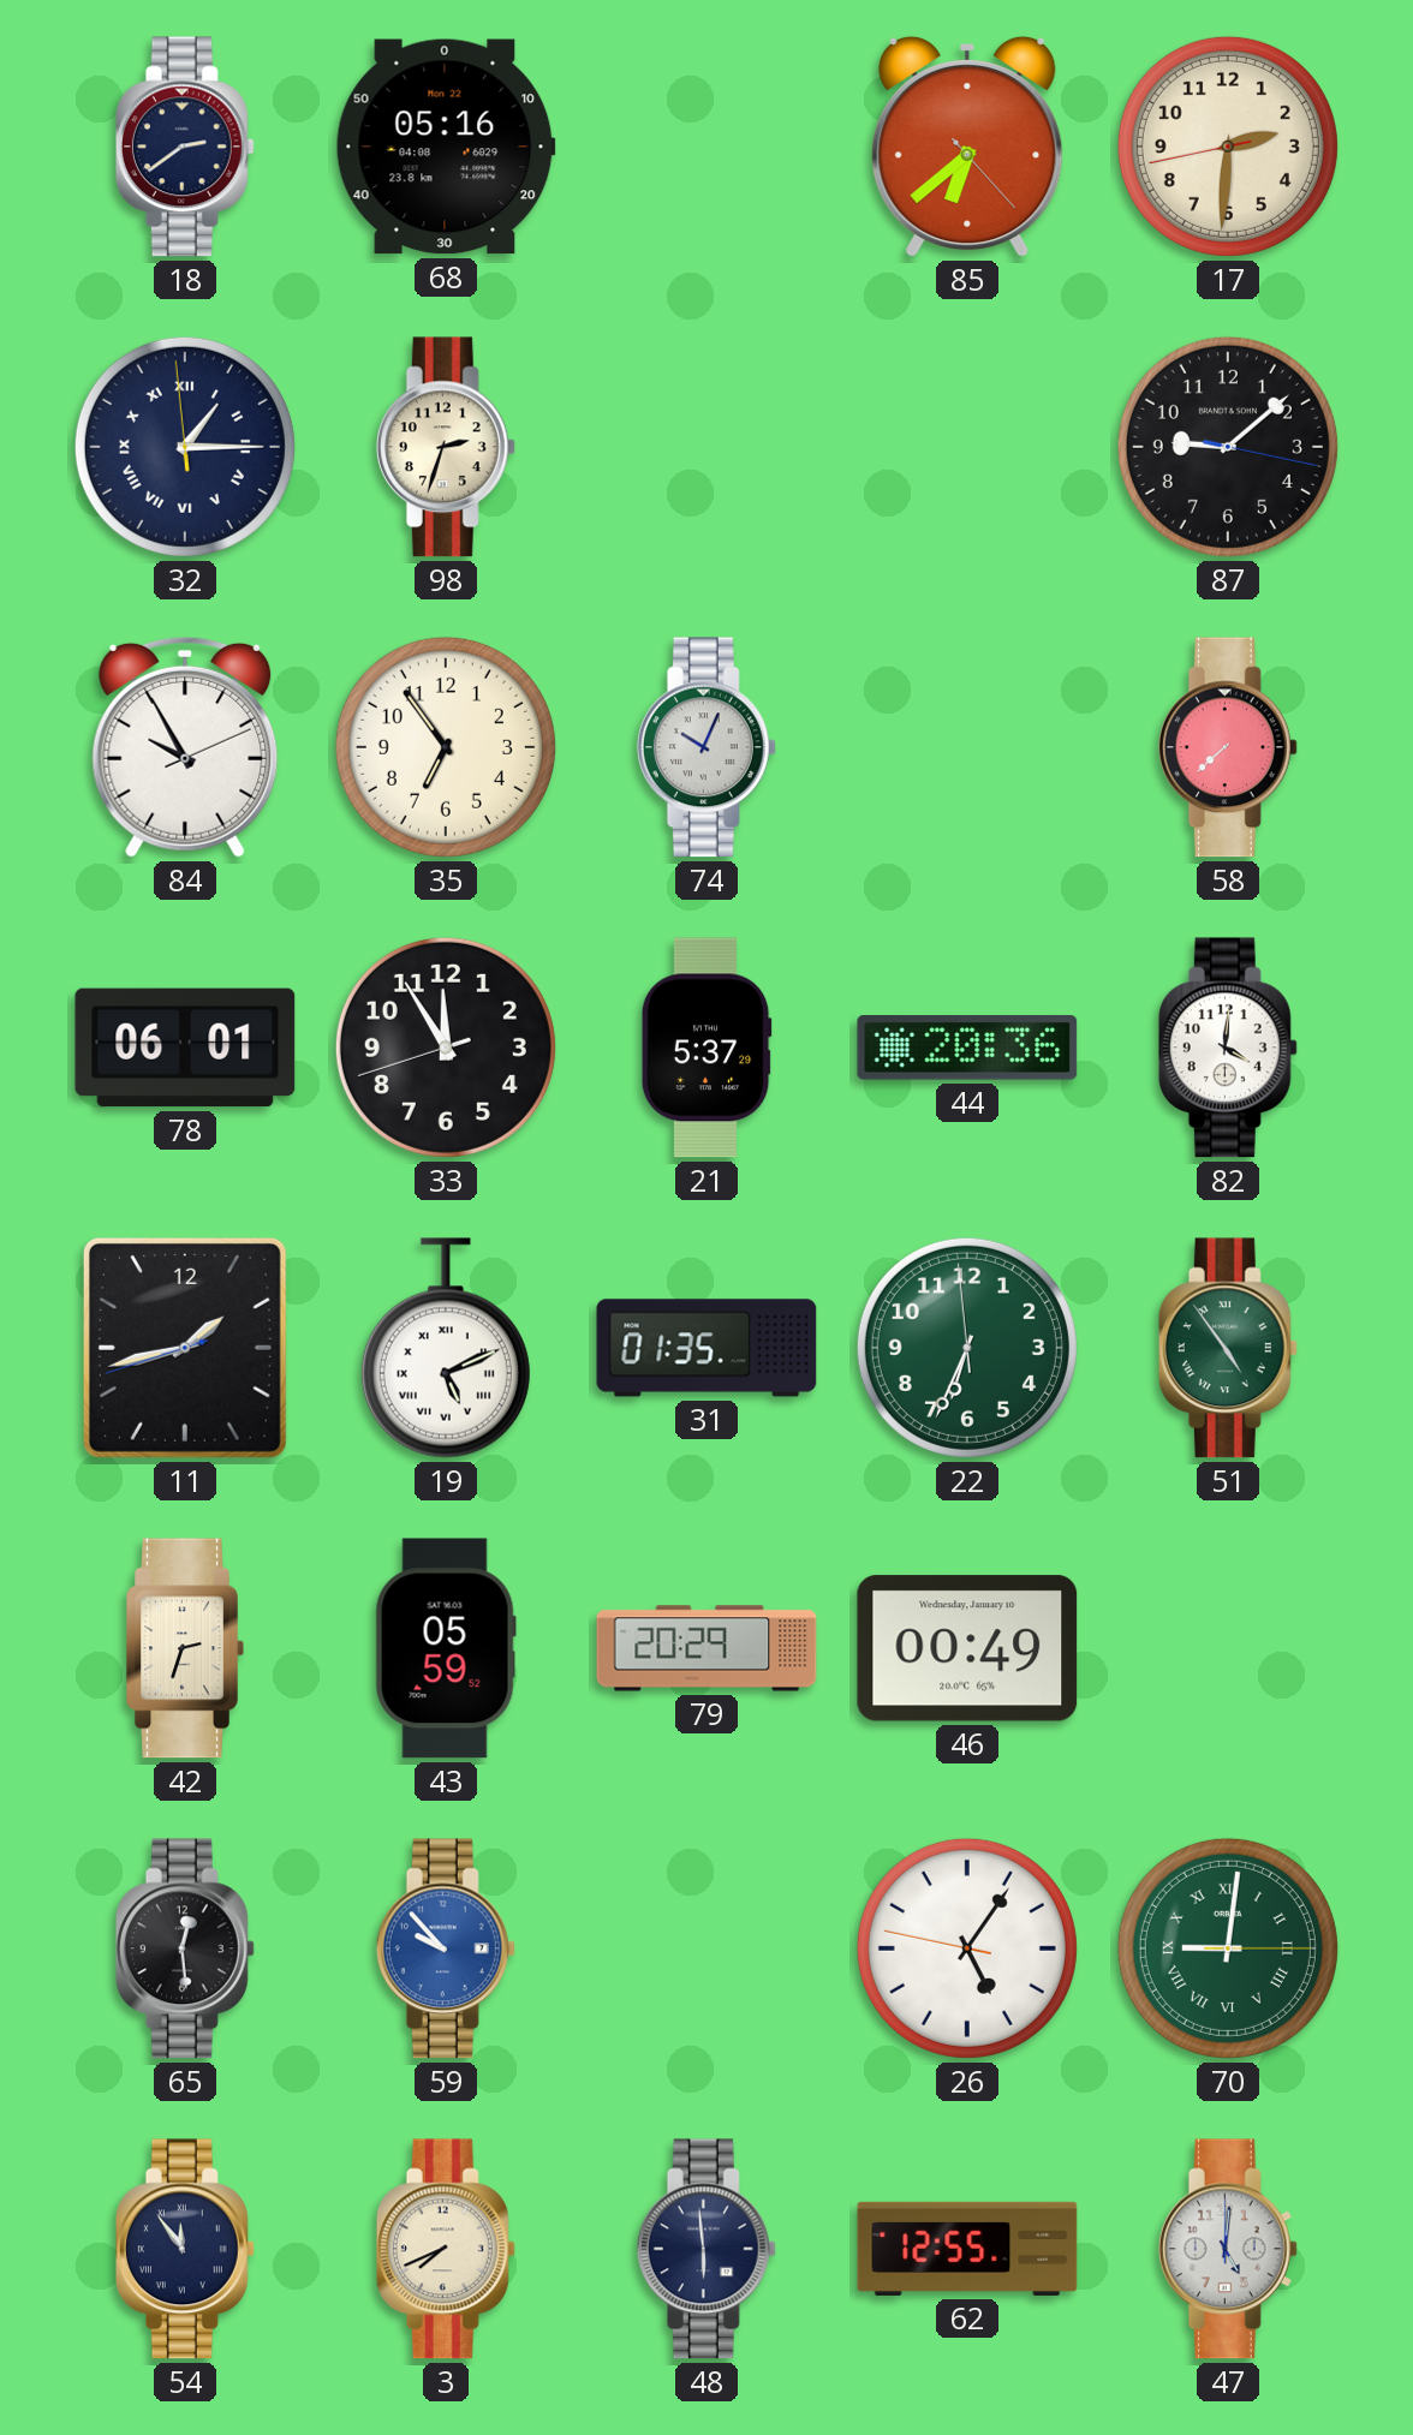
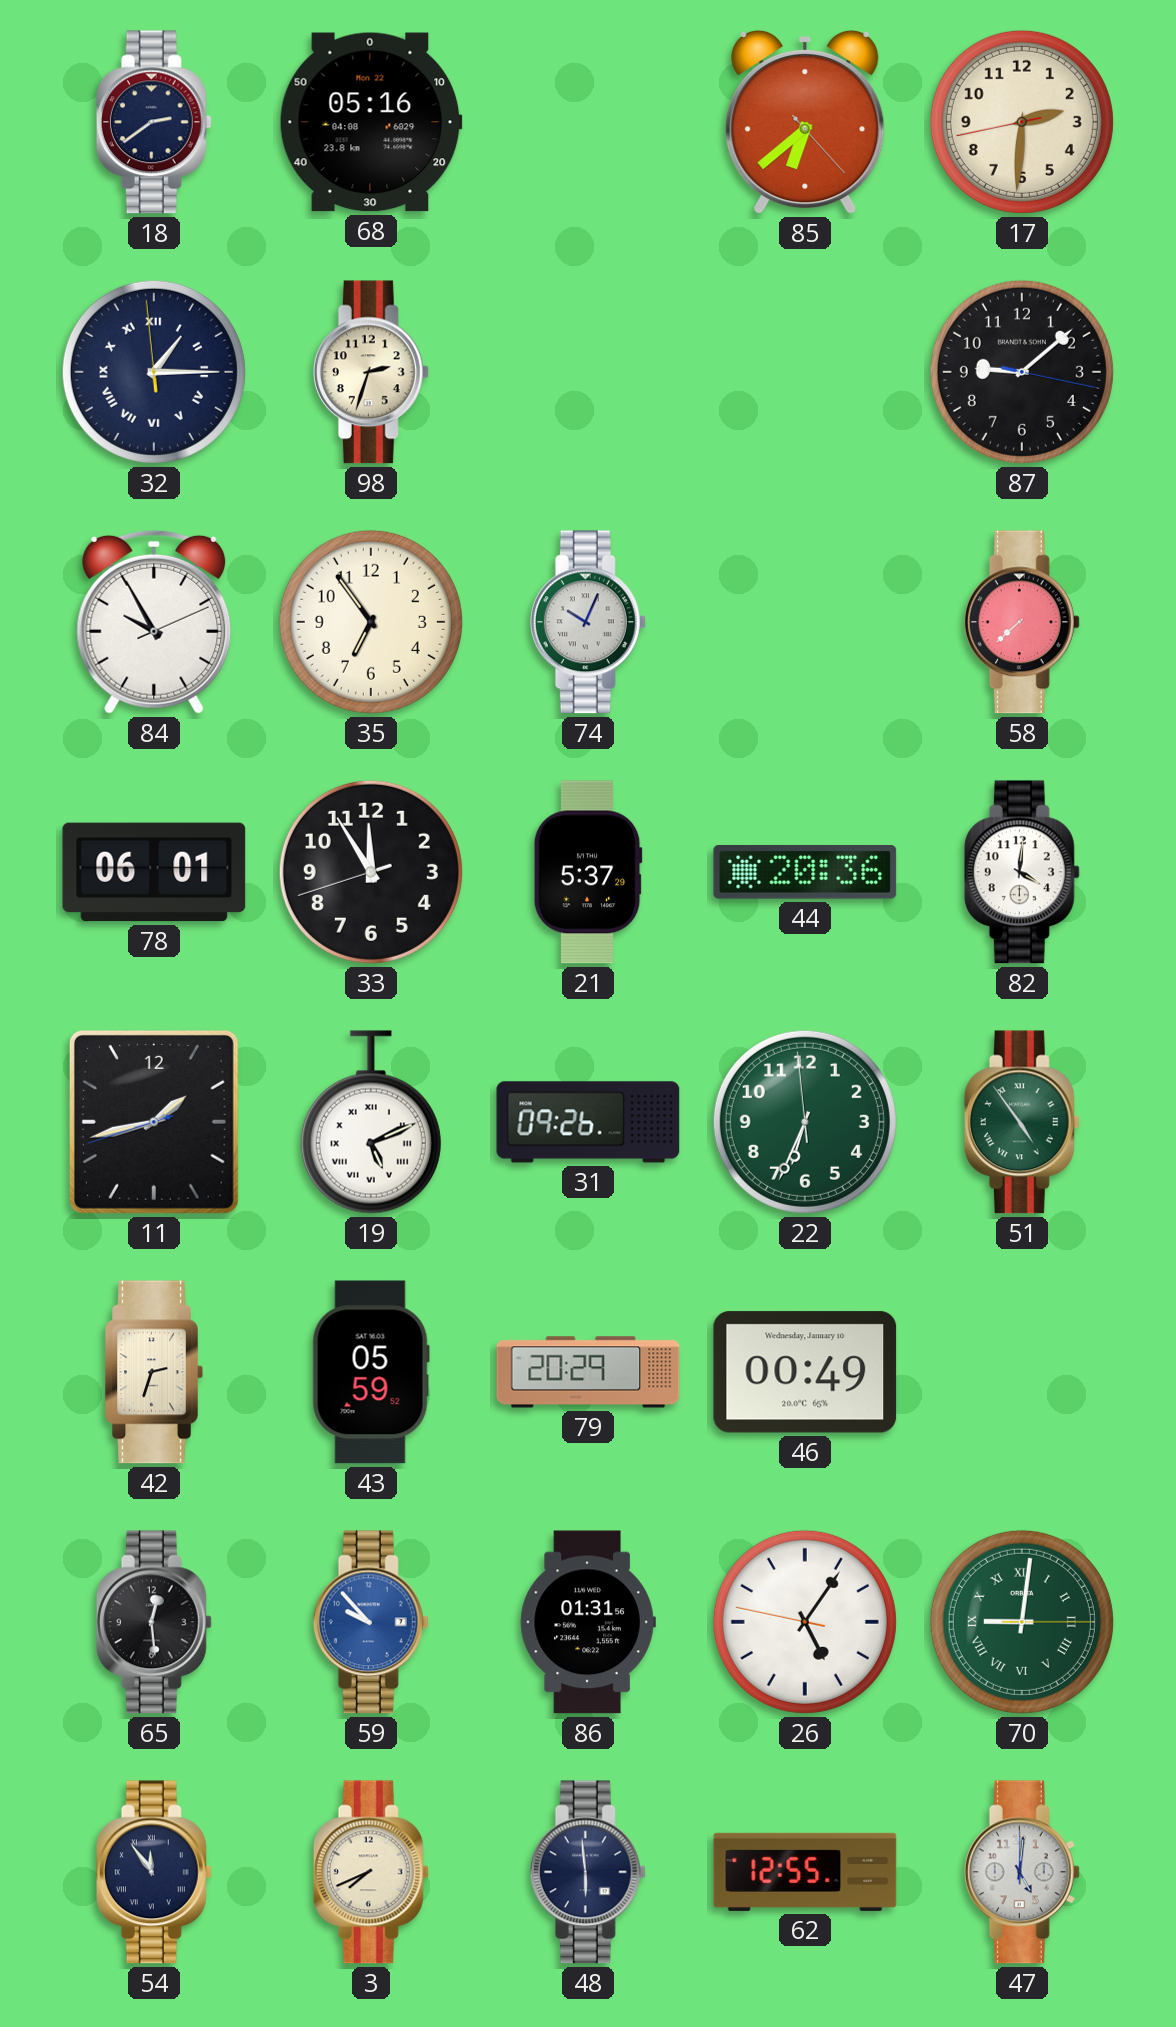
31: 01:35 -> 09:26 (588, 1122)
86: none -> 01:31 (588, 1622)
